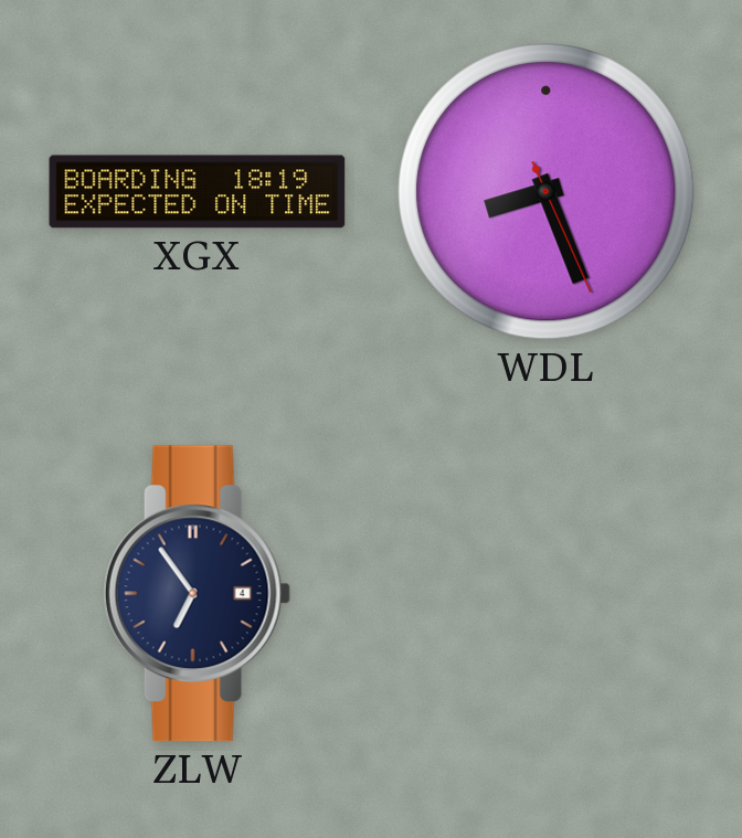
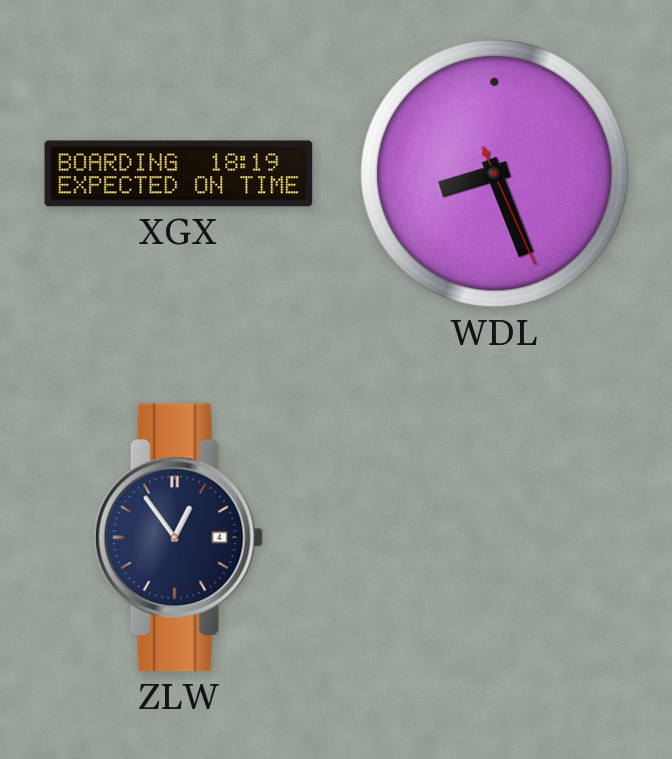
ZLW: 6:54 -> 12:54 (178, 538)
